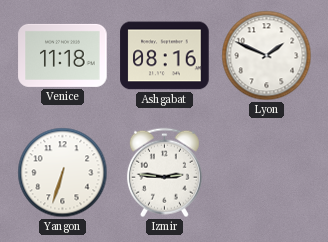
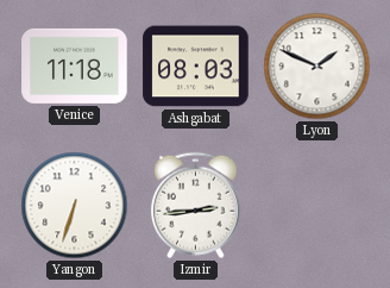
Ashgabat: 08:16 -> 08:03 (196, 67)
Izmir: 2:46 -> 2:44 (195, 206)
